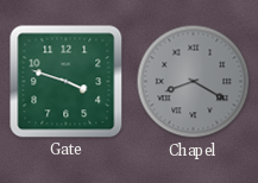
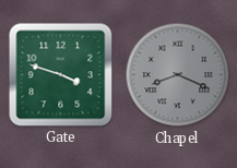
Chapel: 8:20 -> 8:19 (178, 75)
